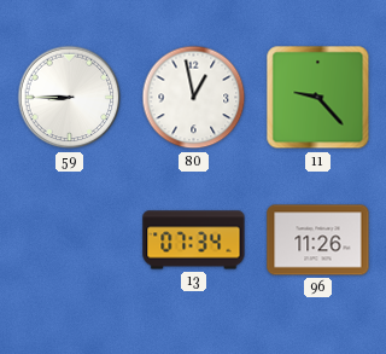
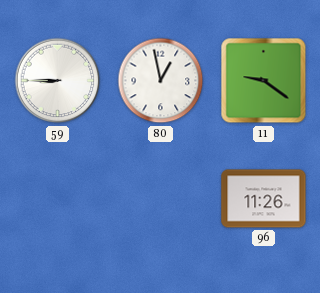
11: 9:23 -> 9:21 (264, 81)
13: 07:34 -> none (194, 240)
